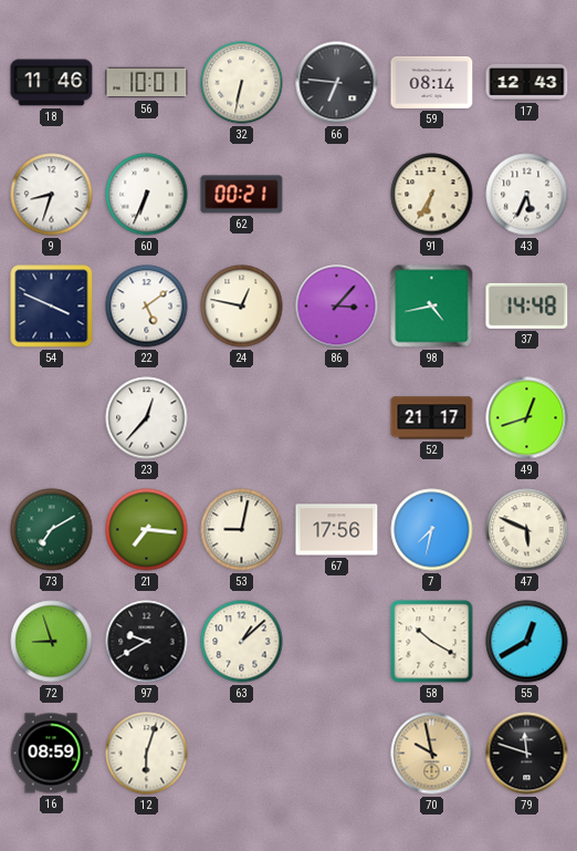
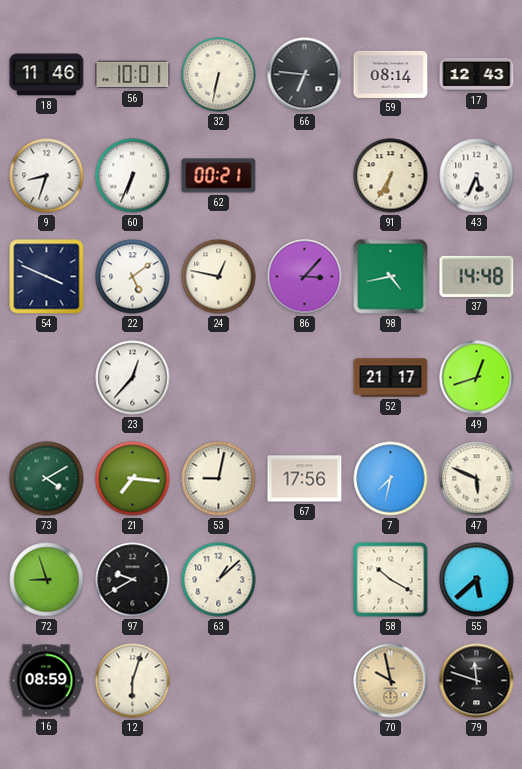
73: 7:10 -> 4:10 (47, 479)
55: 12:40 -> 5:38 (477, 580)
